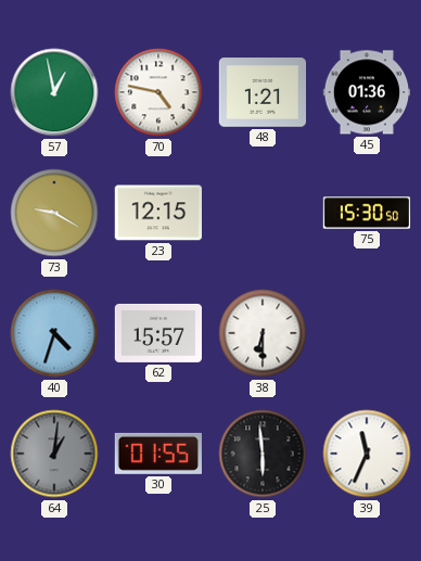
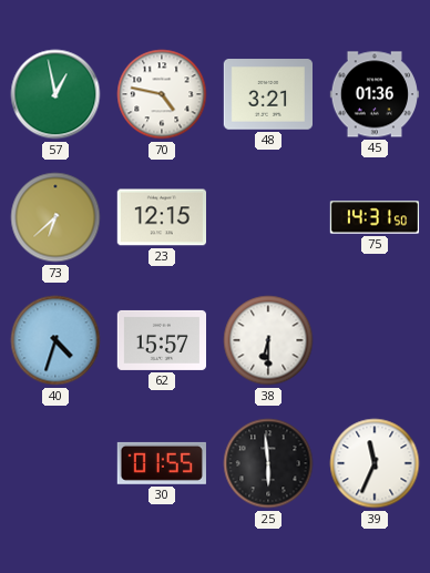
48: 1:21 -> 3:21 (267, 94)
73: 9:20 -> 6:38 (55, 217)
75: 15:30 -> 14:31 (375, 217)
64: 1:01 -> none (54, 454)
